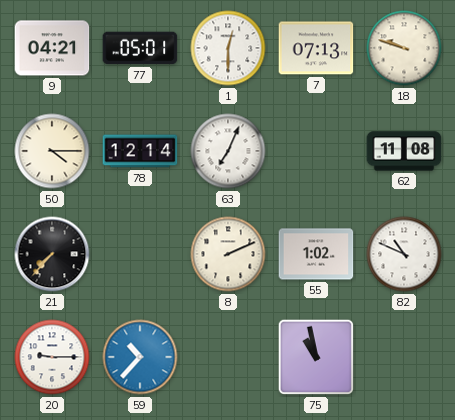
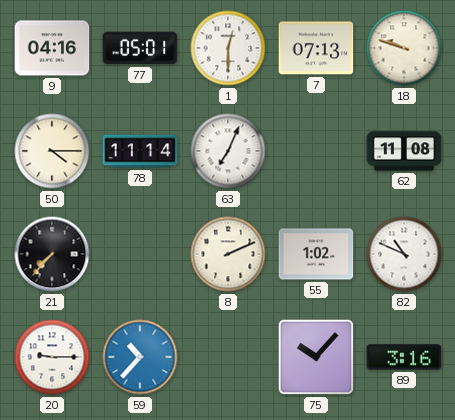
9: 04:21 -> 04:16 (52, 48)
78: 12:14 -> 11:14 (140, 151)
75: 10:58 -> 10:07 (316, 357)
89: none -> 3:16 (404, 357)
